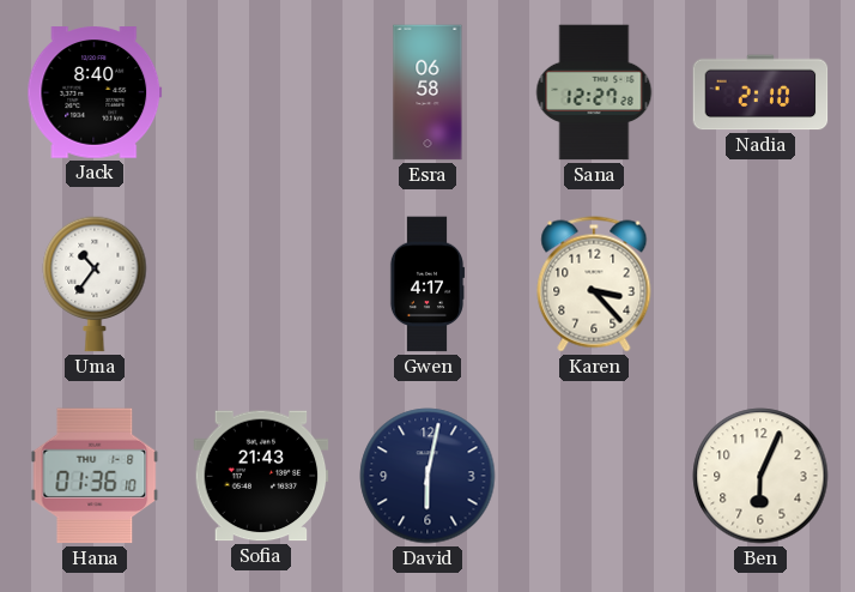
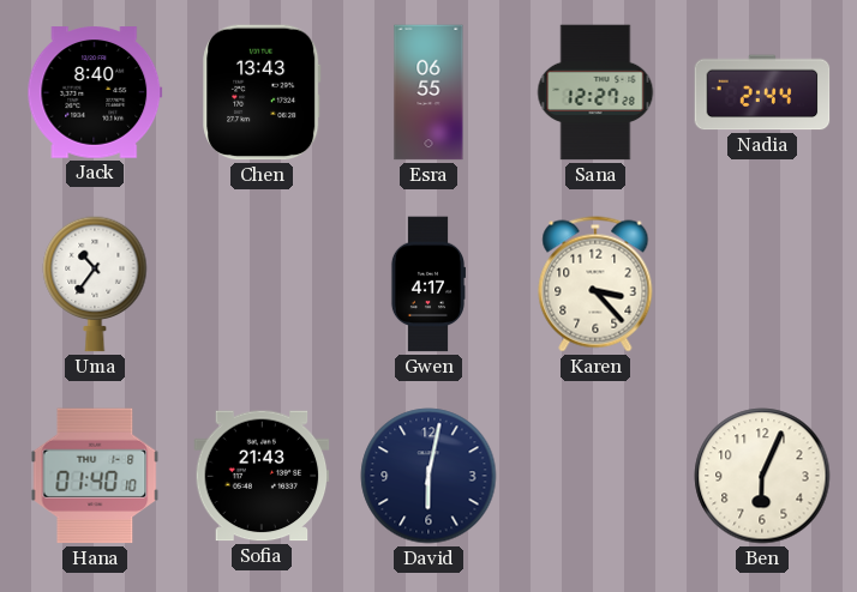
Chen: none -> 13:43 (262, 92)
Esra: 06:58 -> 06:55 (428, 92)
Nadia: 2:10 -> 2:44 (762, 92)
Hana: 01:36 -> 01:40 (95, 476)
